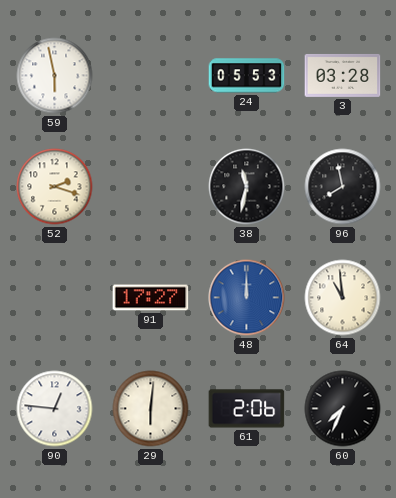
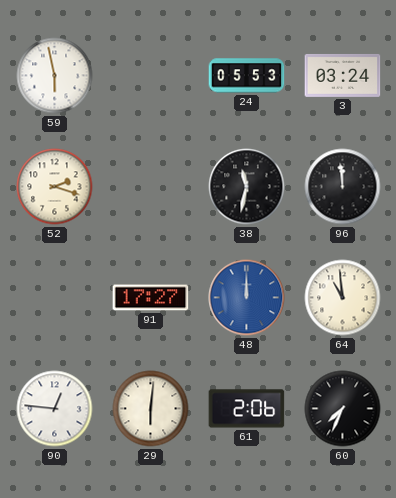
3: 03:28 -> 03:24 (343, 75)
96: 7:58 -> 11:59 (343, 187)
